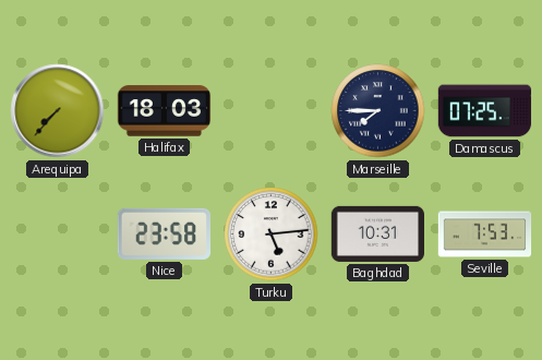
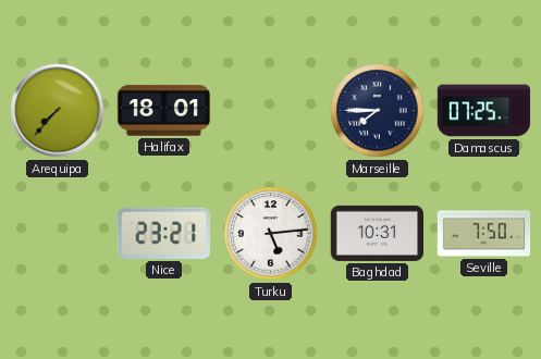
Halifax: 18:03 -> 18:01 (164, 111)
Nice: 23:58 -> 23:21 (163, 233)
Seville: 7:53 -> 7:50 (484, 234)
